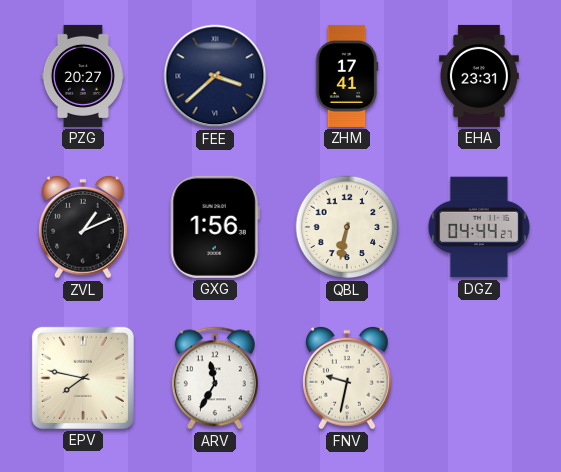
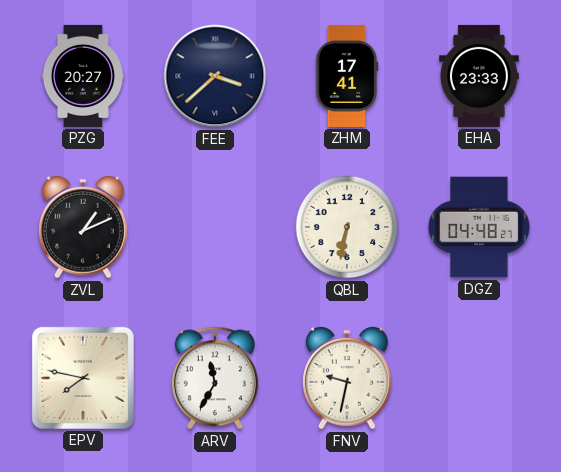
EHA: 23:31 -> 23:33 (479, 76)
GXG: 1:56 -> none (215, 227)
DGZ: 04:44 -> 04:48 (479, 227)
